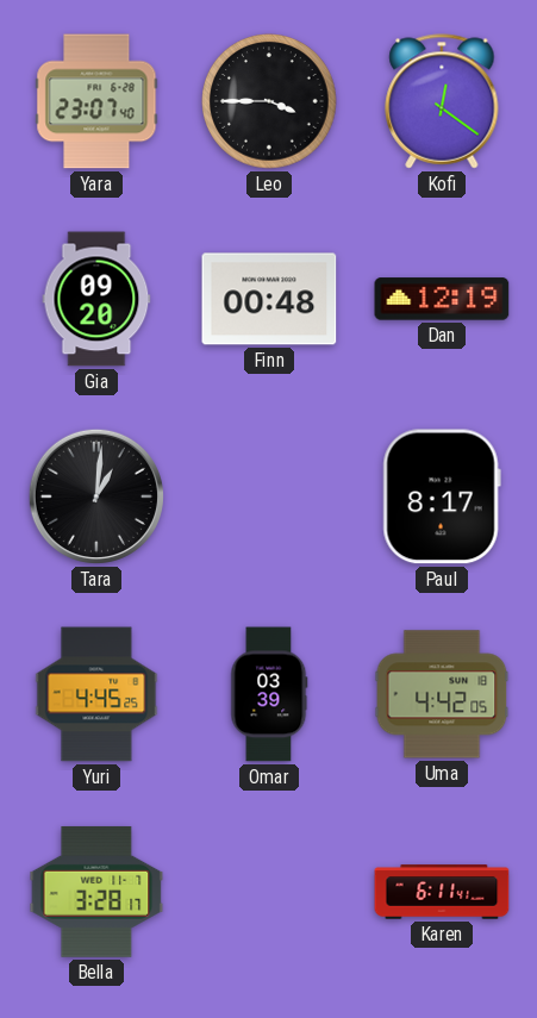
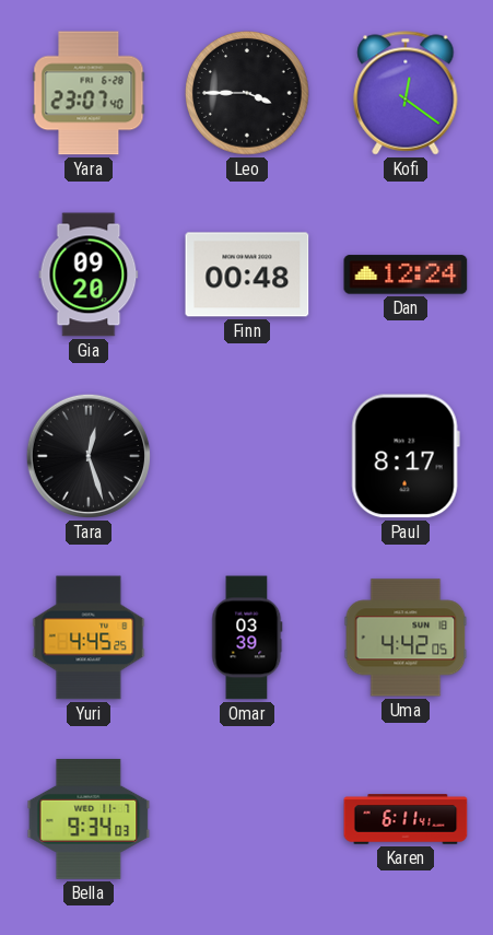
Dan: 12:19 -> 12:24 (406, 274)
Tara: 1:01 -> 12:27 (89, 456)
Bella: 3:28 -> 9:34 (89, 819)
